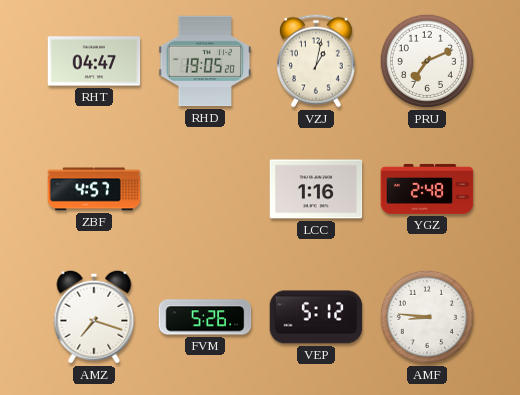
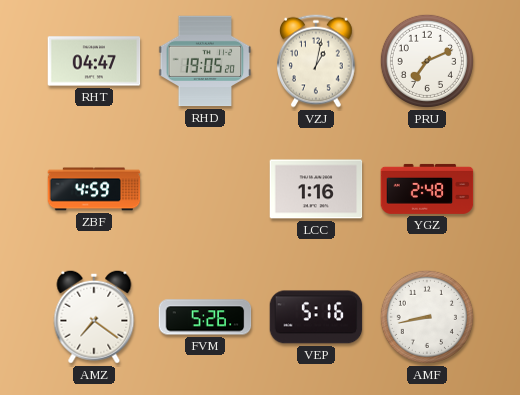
ZBF: 4:57 -> 4:59 (94, 189)
AMZ: 7:18 -> 7:21 (94, 317)
VEP: 5:12 -> 5:16 (316, 317)
AMF: 8:46 -> 8:43 (427, 317)
